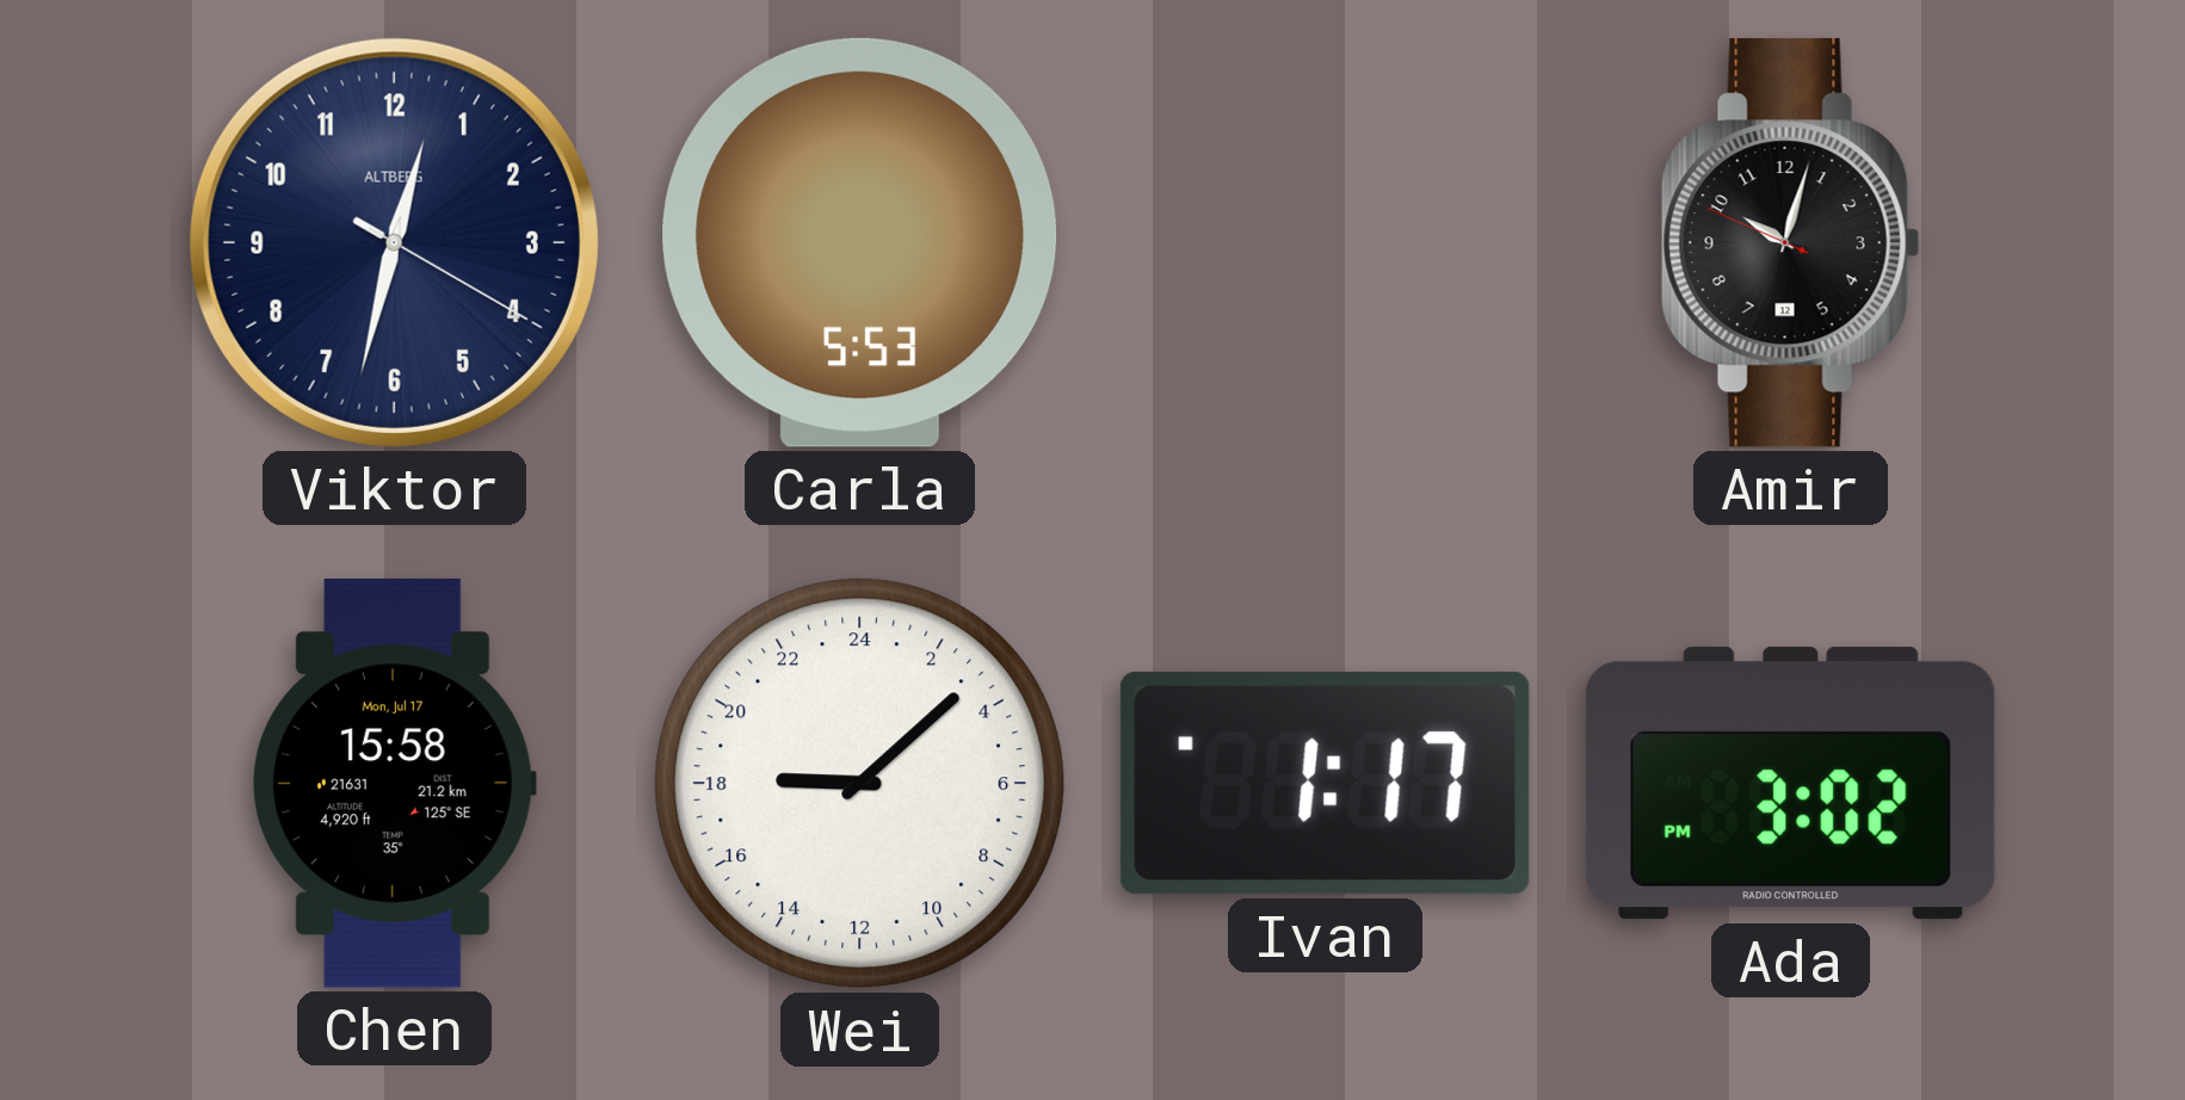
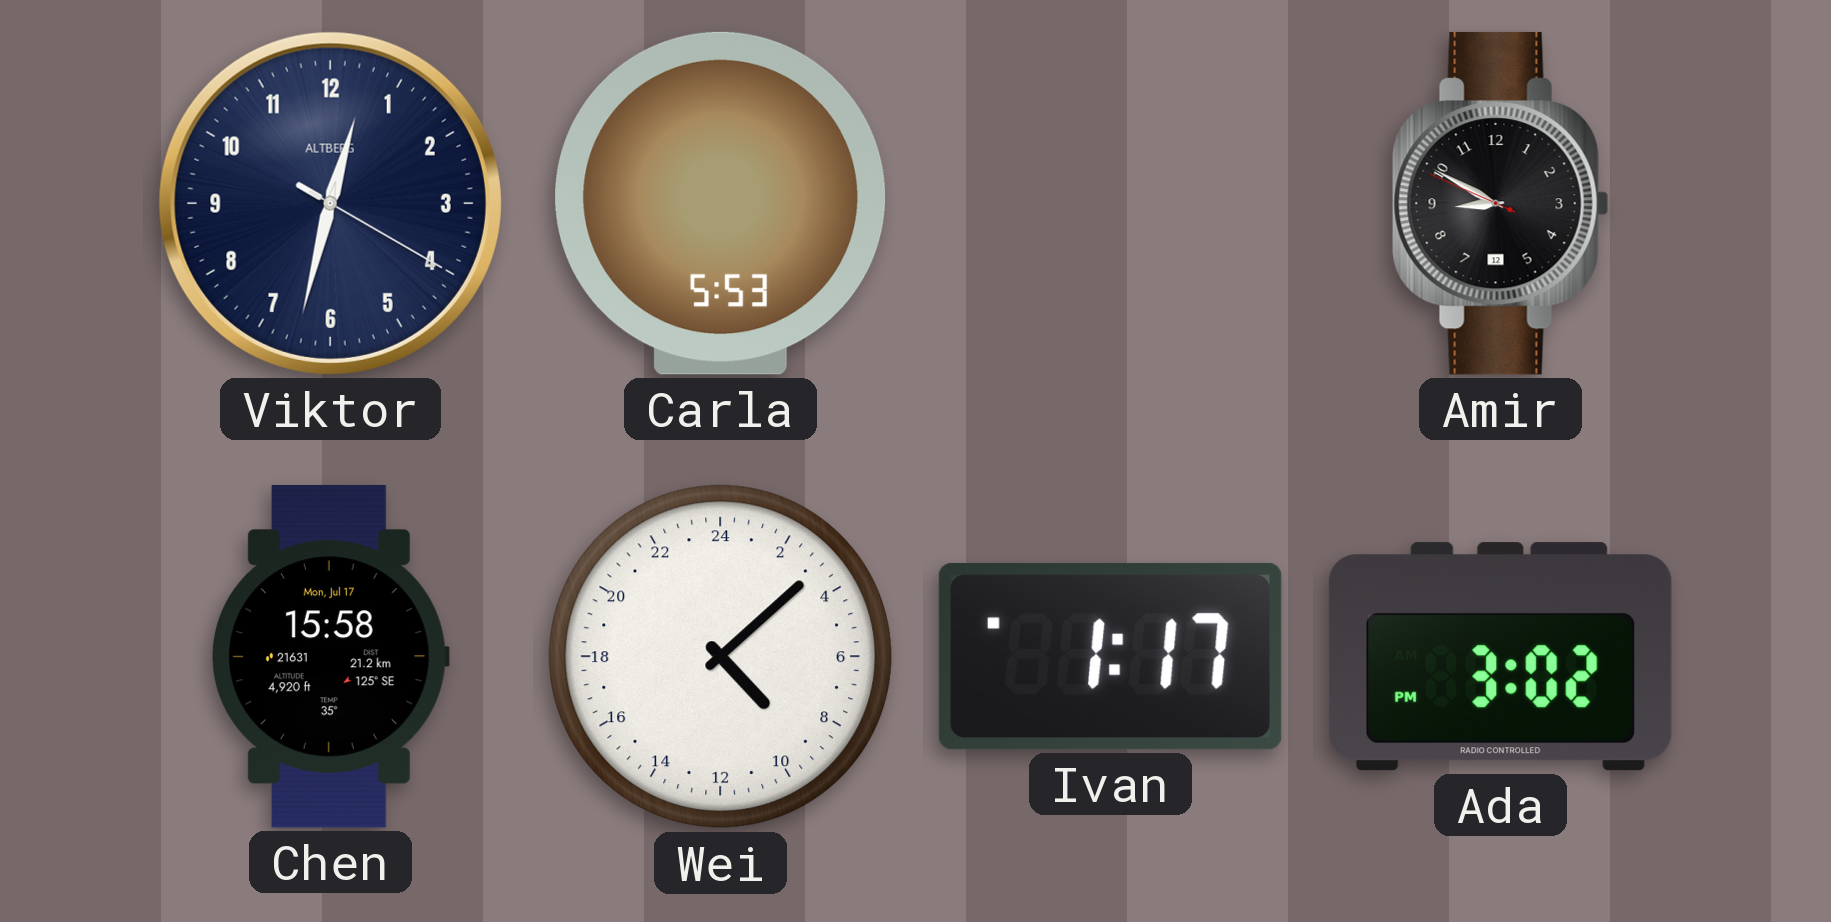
Amir: 10:02 -> 8:49 (1501, 203)
Wei: 18:08 -> 9:08 (721, 657)
